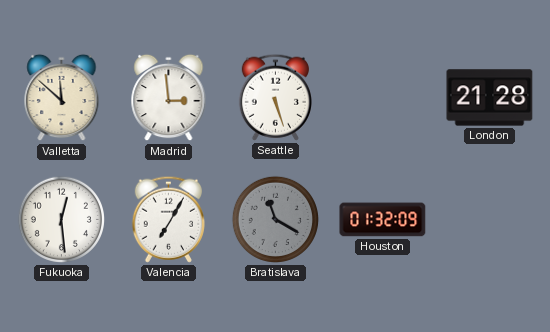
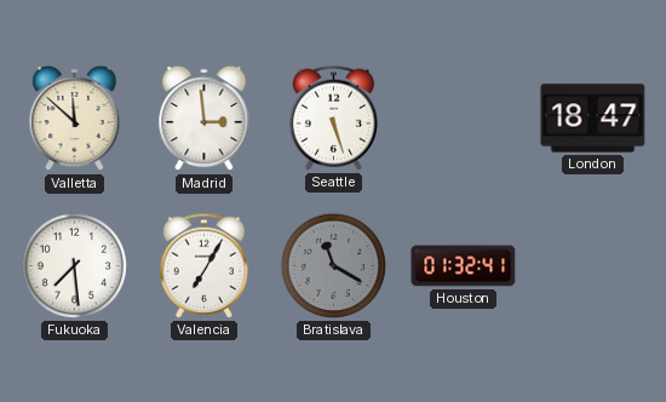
London: 21:28 -> 18:47 (593, 119)
Fukuoka: 12:29 -> 7:29 (74, 265)
Houston: 01:32:09 -> 01:32:41 (464, 266)
